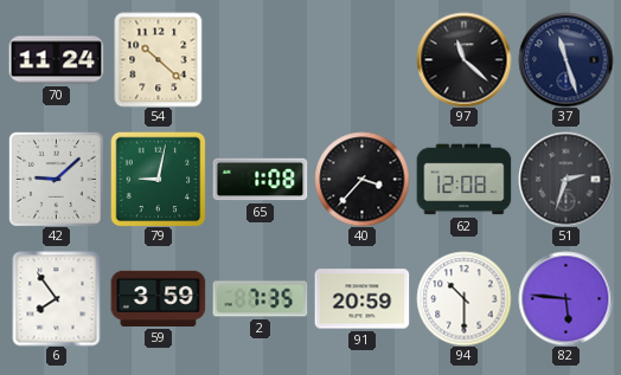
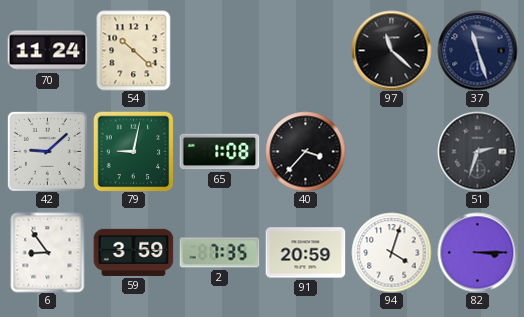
62: 12:08 -> none (463, 180)
6: 7:54 -> 8:54 (48, 252)
94: 10:30 -> 4:03 (391, 252)
82: 5:46 -> 3:15 (477, 252)
